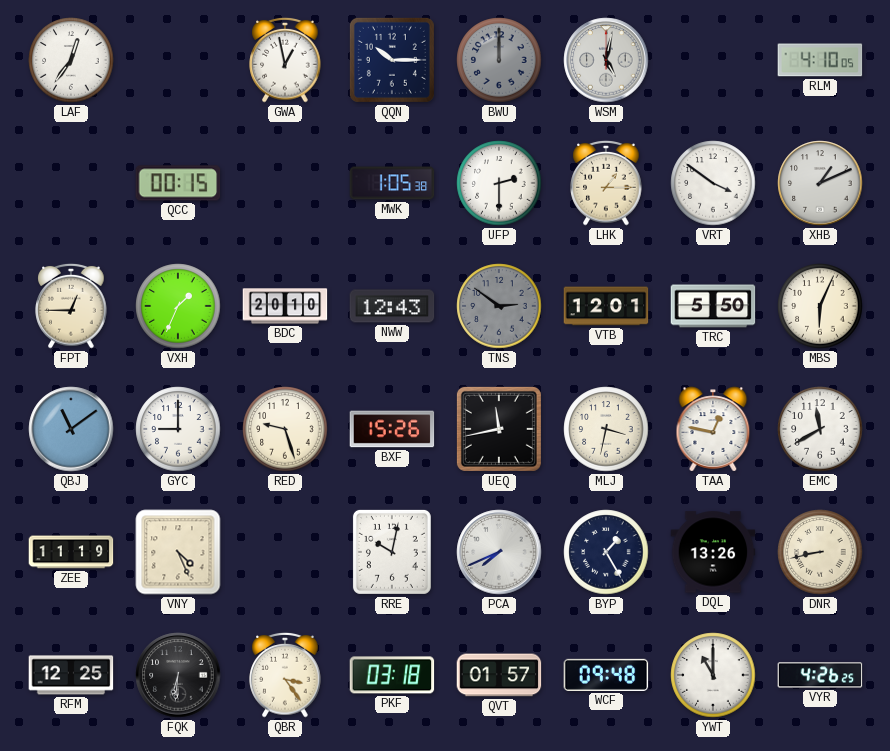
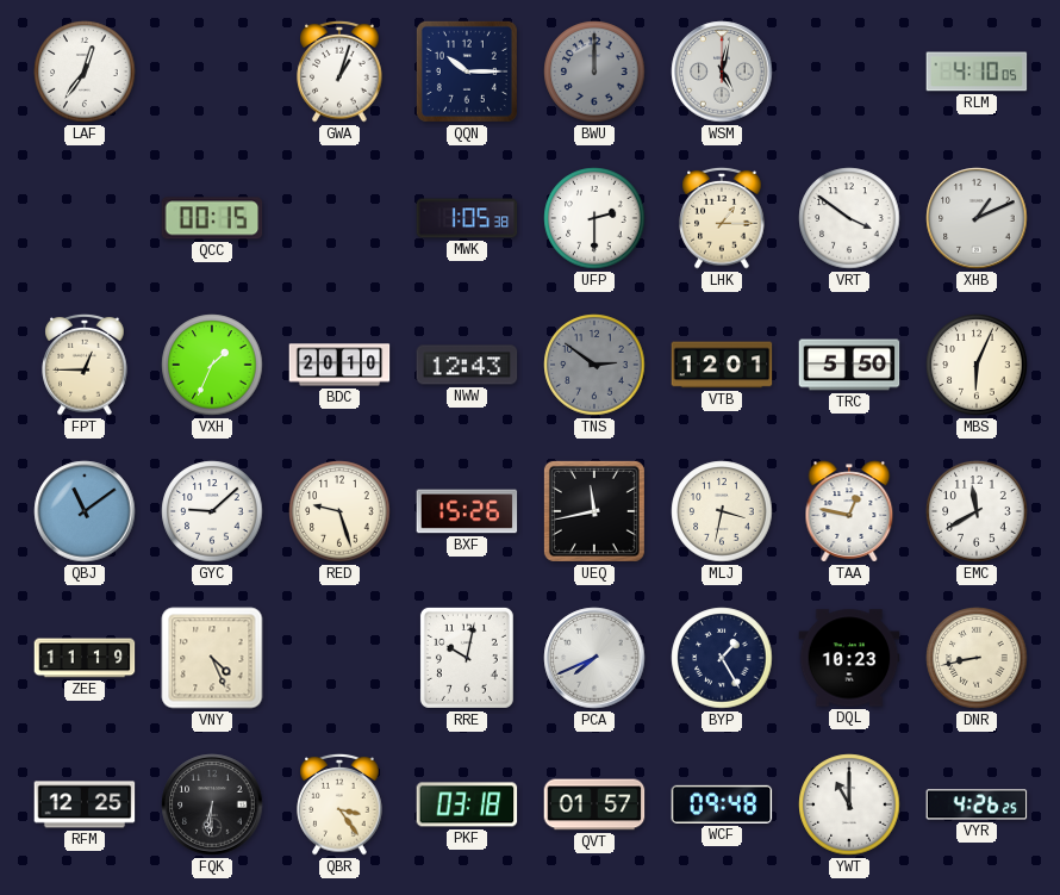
GWA: 12:58 -> 1:03 (339, 72)
GYC: 9:00 -> 9:08 (212, 511)
DQL: 13:26 -> 10:23 (849, 658)
